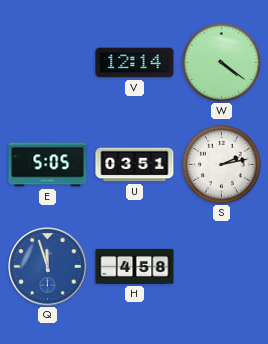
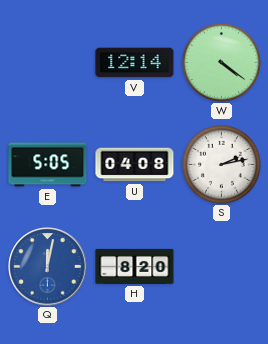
U: 03:51 -> 04:08 (135, 165)
Q: 11:57 -> 12:02 (48, 267)
H: 4:58 -> 8:20 (135, 266)
